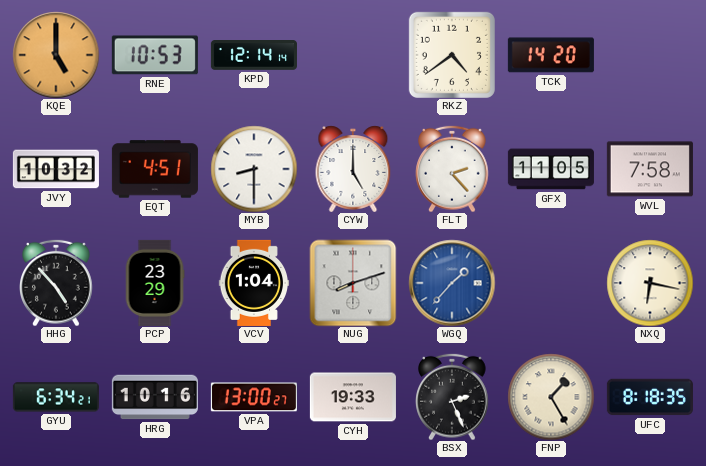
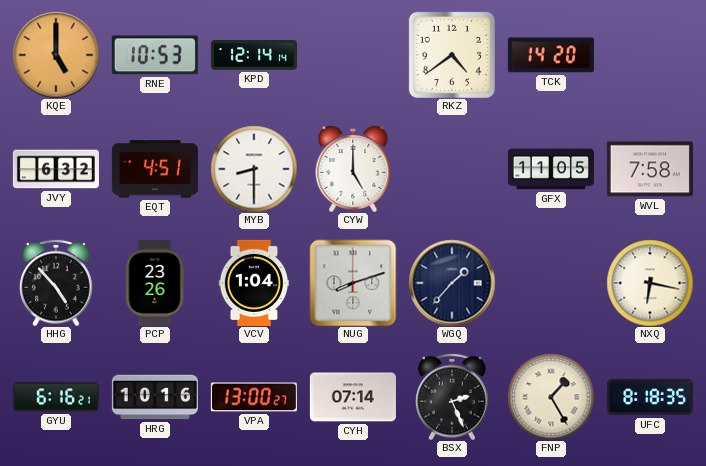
JVY: 10:32 -> 6:32 (56, 169)
FLT: 2:23 -> none (452, 169)
PCP: 23:29 -> 23:26 (155, 283)
WGQ dial: blue -> navy (452, 283)
GYU: 6:34 -> 6:16 (56, 397)
CYH: 19:33 -> 07:14 (353, 397)
